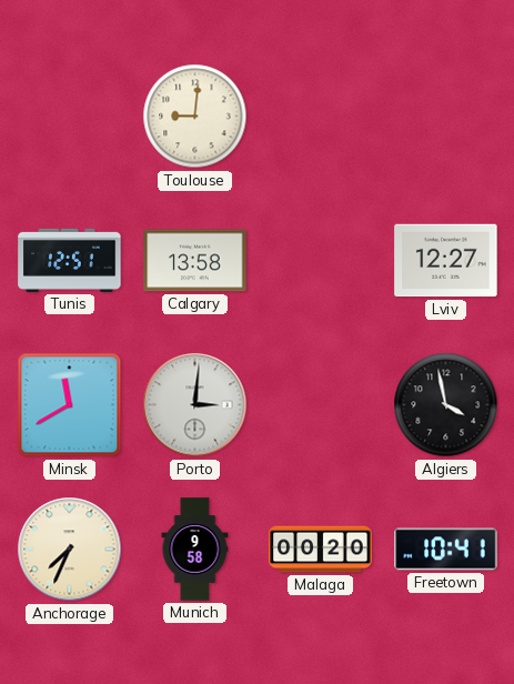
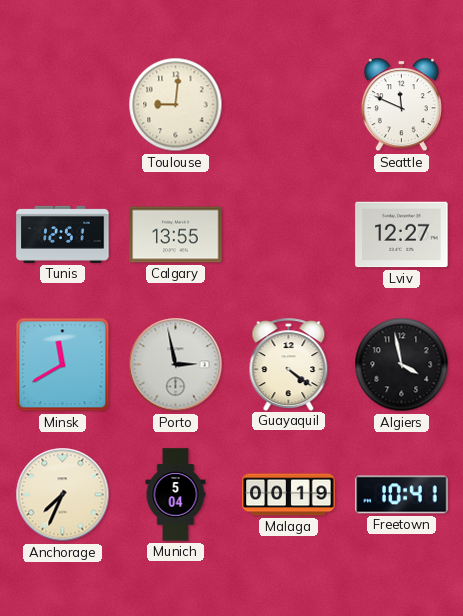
Seattle: none -> 11:49 (401, 105)
Calgary: 13:58 -> 13:55 (176, 235)
Porto: 3:01 -> 2:58 (176, 365)
Guayaquil: none -> 4:21 (289, 364)
Munich: 9:58 -> 5:04 (176, 495)
Malaga: 00:20 -> 00:19 (289, 495)
